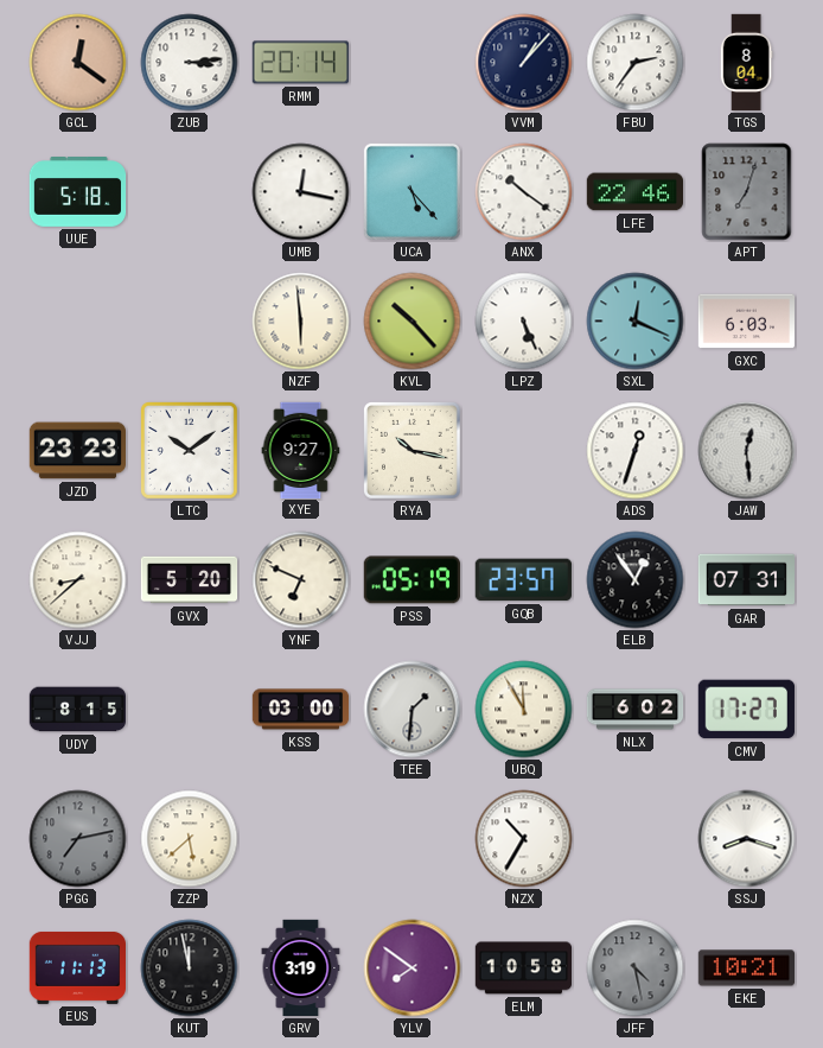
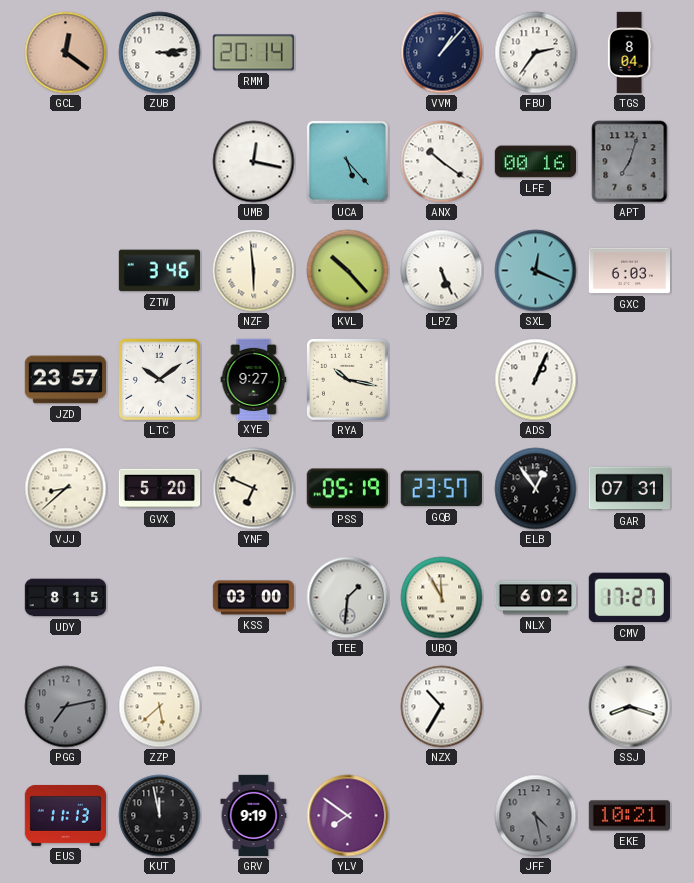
UUE: 5:18 -> none (78, 192)
LFE: 22:46 -> 00:16 (535, 162)
ZTW: none -> 3:46 (159, 271)
JZD: 23:23 -> 23:57 (65, 380)
ADS: 12:33 -> 1:04 (536, 380)
JAW: 12:29 -> none (747, 451)
GRV: 3:19 -> 9:19 (254, 816)
ELM: 10:58 -> none (523, 968)
